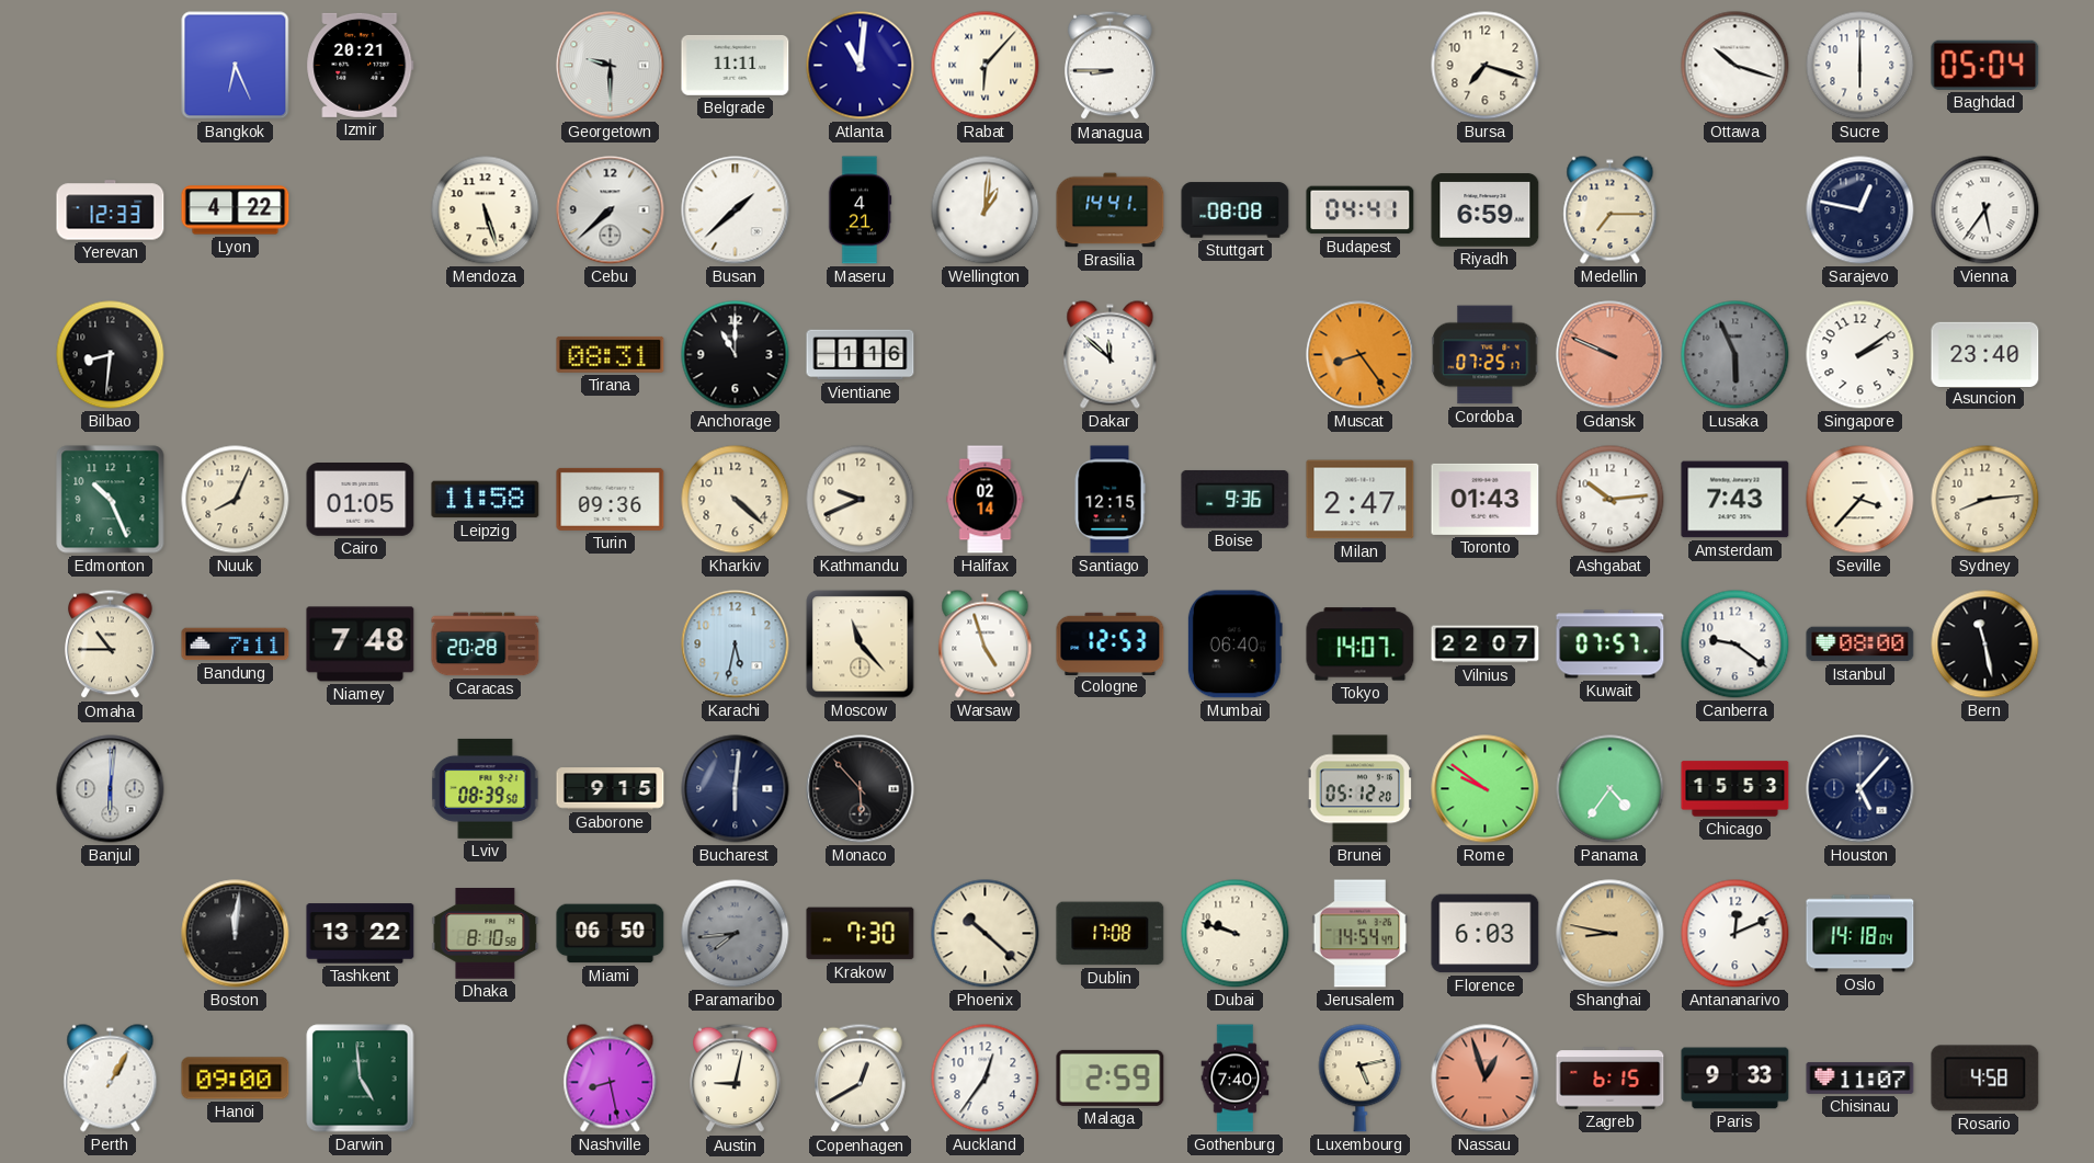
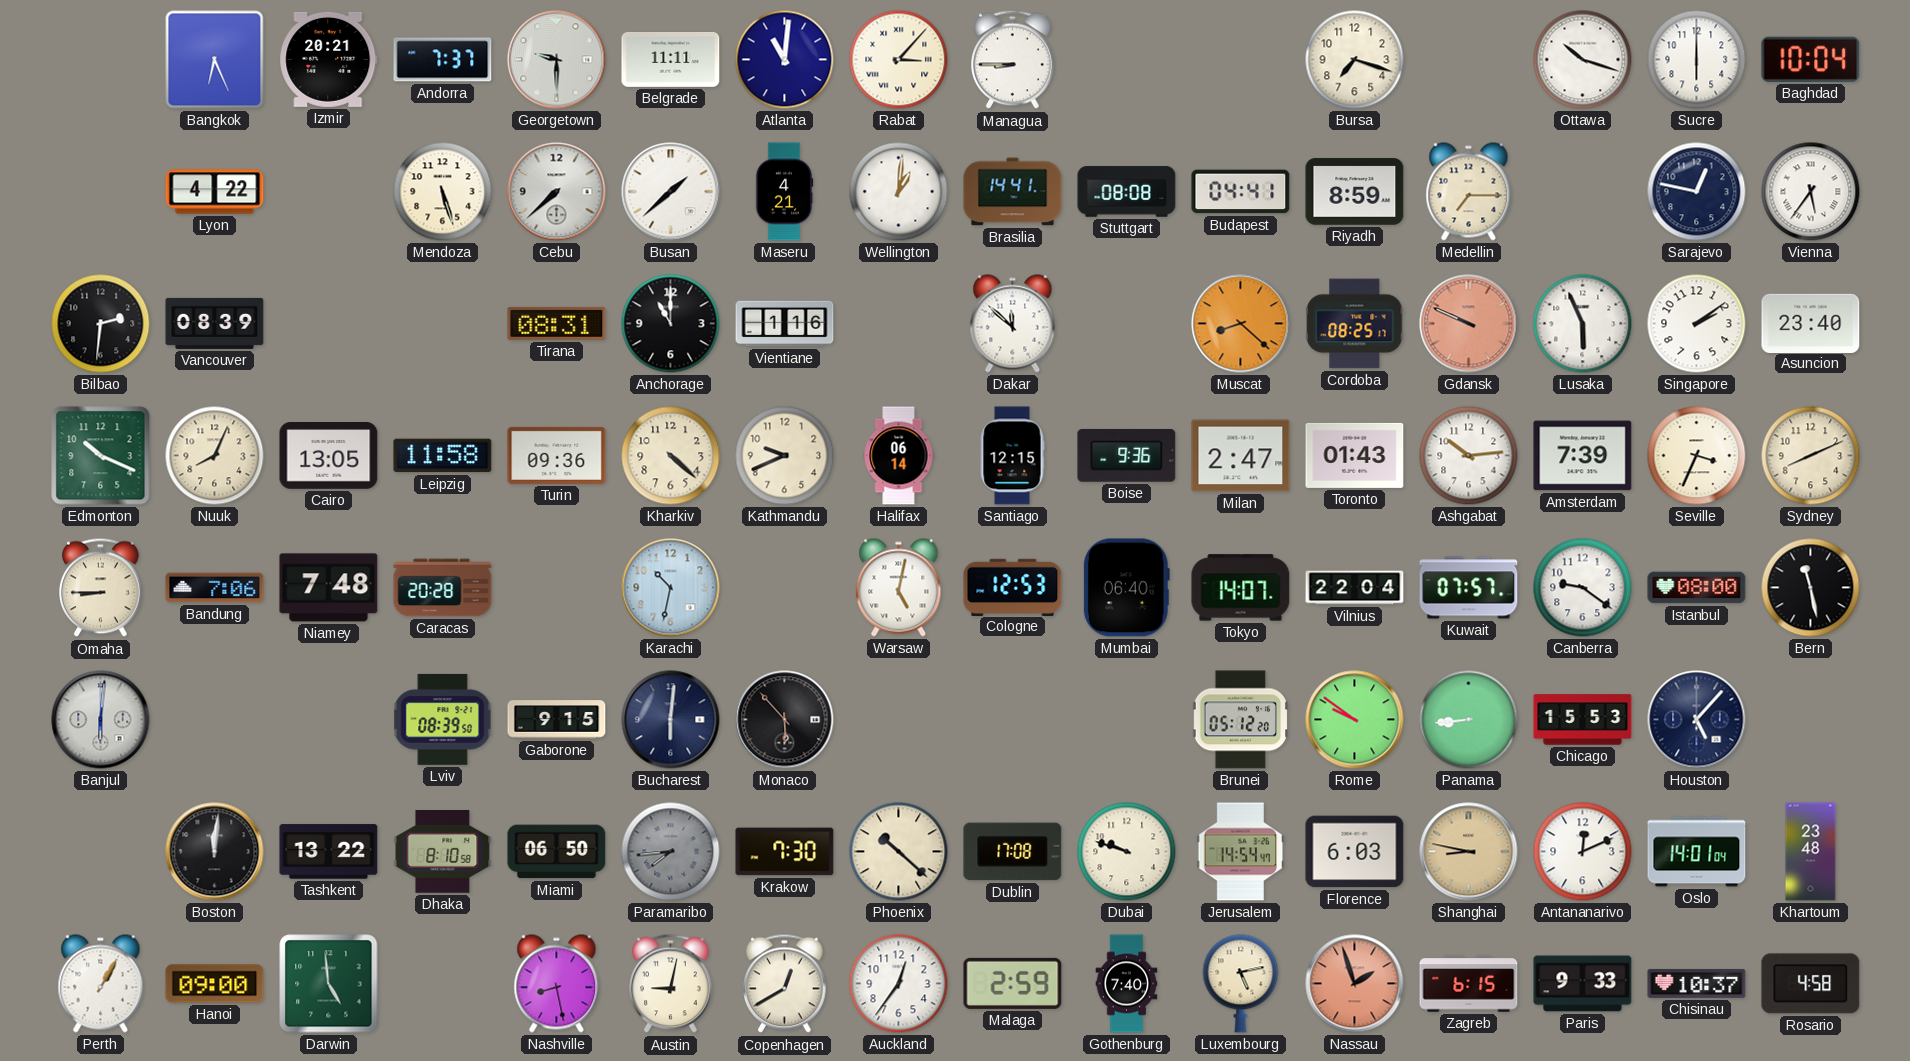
Andorra: none -> 7:37 (443, 60)
Rabat: 6:07 -> 3:07 (899, 60)
Baghdad: 05:04 -> 10:04 (1811, 59)
Yerevan: 12:33 -> none (111, 210)
Riyadh: 6:59 -> 8:59 (1355, 192)
Bilbao: 8:31 -> 2:31 (101, 324)
Vancouver: none -> 08:39 (215, 323)
Muscat: 8:24 -> 8:22 (1241, 324)
Cordoba: 07:25 -> 08:25 (1355, 324)
Lusaka dial: grey -> white (1583, 324)
Edmonton: 10:26 -> 10:19 (101, 456)
Cairo: 01:05 -> 13:05 (329, 456)
Halifax: 02:14 -> 06:14 (899, 456)
Amsterdam: 7:43 -> 7:39 (1583, 456)
Seville: 3:37 -> 3:34 (1697, 456)
Sydney: 8:14 -> 8:11 (1811, 456)
Omaha: 10:45 -> 8:45 (101, 588)
Bandung: 7:11 -> 7:06 (215, 588)
Karachi: 5:32 -> 10:32 (671, 588)
Moscow: 11:23 -> none (861, 645)
Warsaw: 4:57 -> 5:02 (899, 588)
Vilnius: 22:07 -> 22:04 (1355, 588)
Panama: 4:36 -> 8:44 (1469, 720)
Oslo: 14:18 -> 14:01 (1697, 852)
Khartoum: none -> 23:48 (1811, 852)
Nassau: 12:57 -> 1:57 (1355, 984)
Chisinau: 11:07 -> 10:37 (1697, 983)
